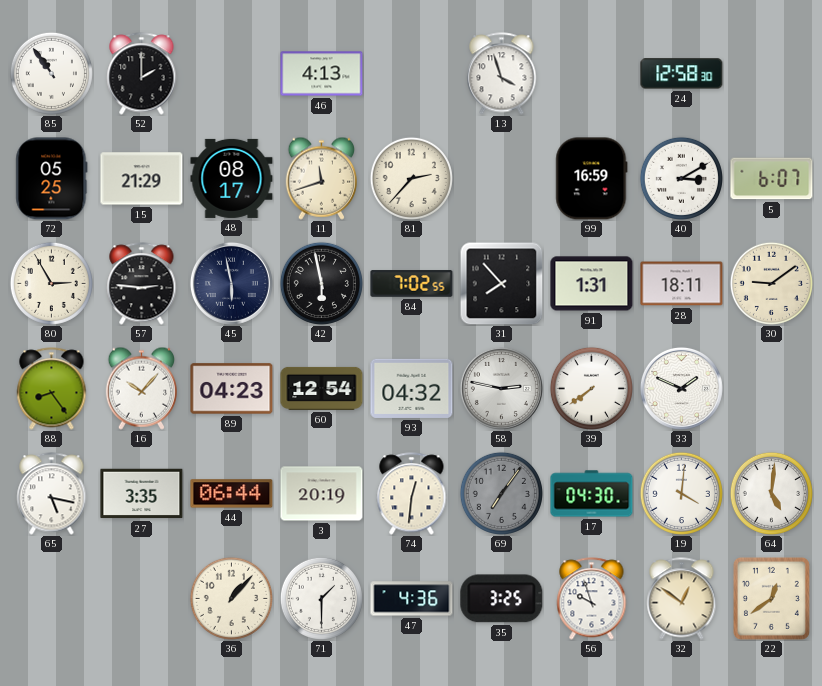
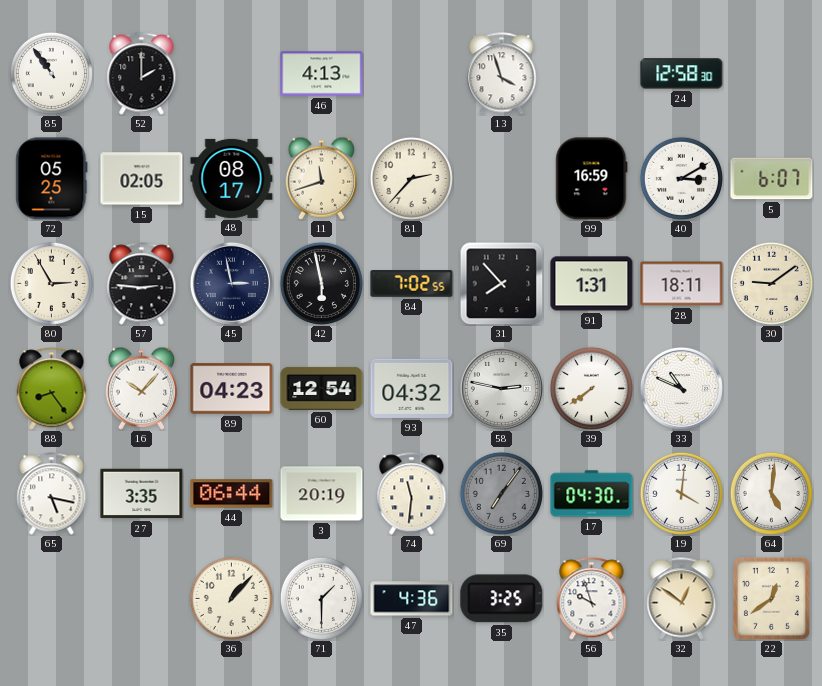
15: 21:29 -> 02:05 (142, 179)
45: 5:58 -> 2:58 (231, 283)
33: 1:49 -> 10:49 (681, 388)
74: 12:31 -> 11:31 (412, 494)
